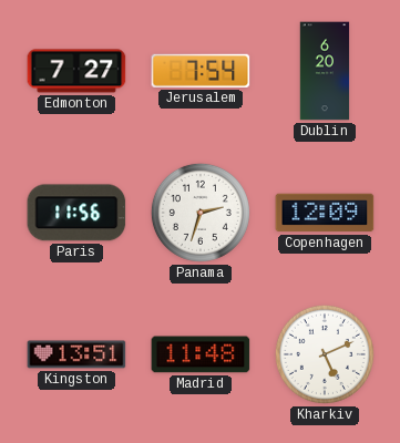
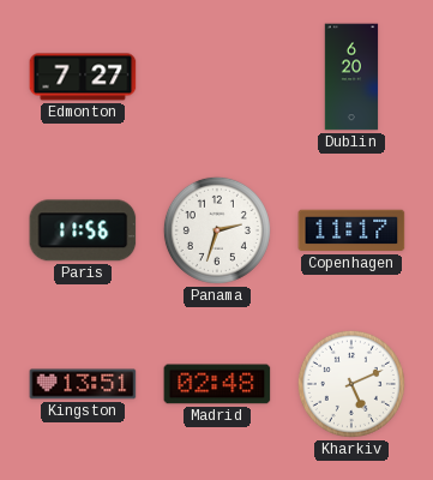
Jerusalem: 7:54 -> none (201, 71)
Copenhagen: 12:09 -> 11:17 (351, 230)
Madrid: 11:48 -> 02:48 (217, 384)
